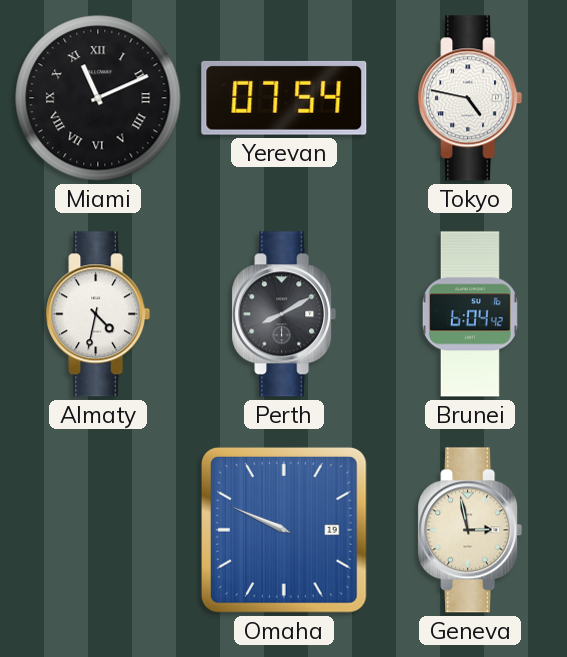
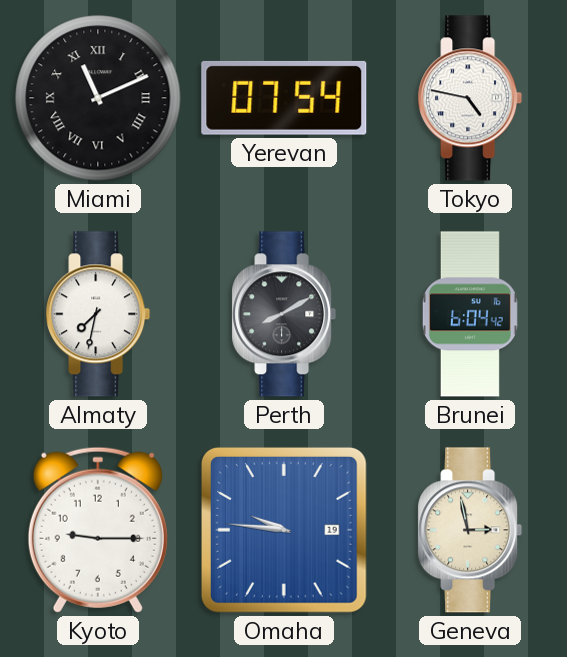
Almaty: 4:32 -> 7:32 (98, 314)
Kyoto: none -> 9:15 (98, 530)
Omaha: 9:49 -> 9:46 (284, 530)
